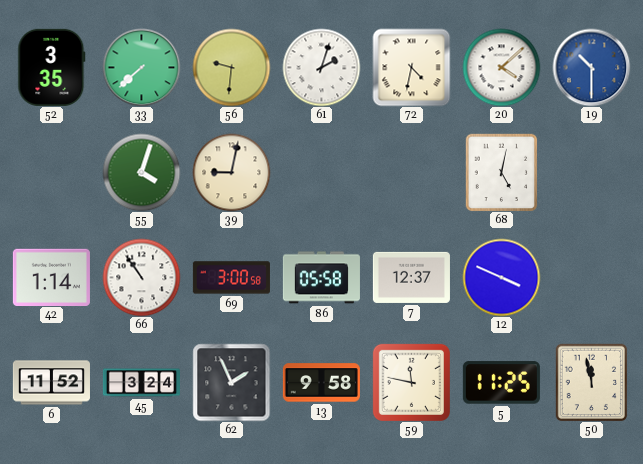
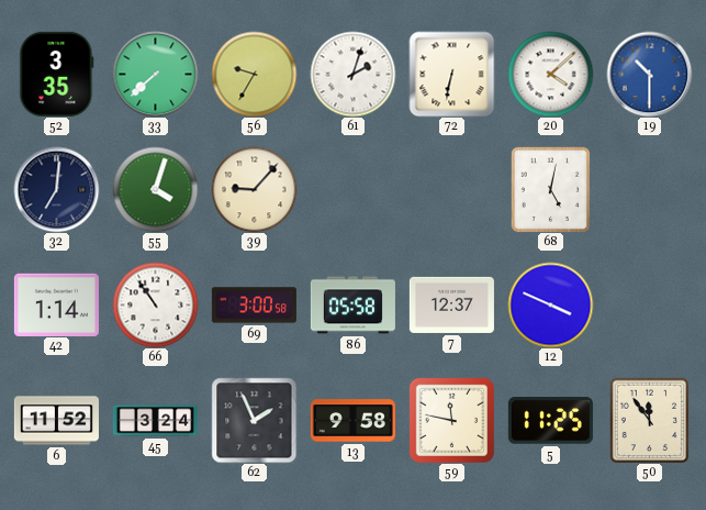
56: 9:31 -> 9:35 (254, 74)
72: 4:32 -> 6:32 (451, 74)
32: none -> 7:01 (56, 189)
39: 9:02 -> 9:07 (254, 189)
50: 11:58 -> 11:54 (650, 420)
